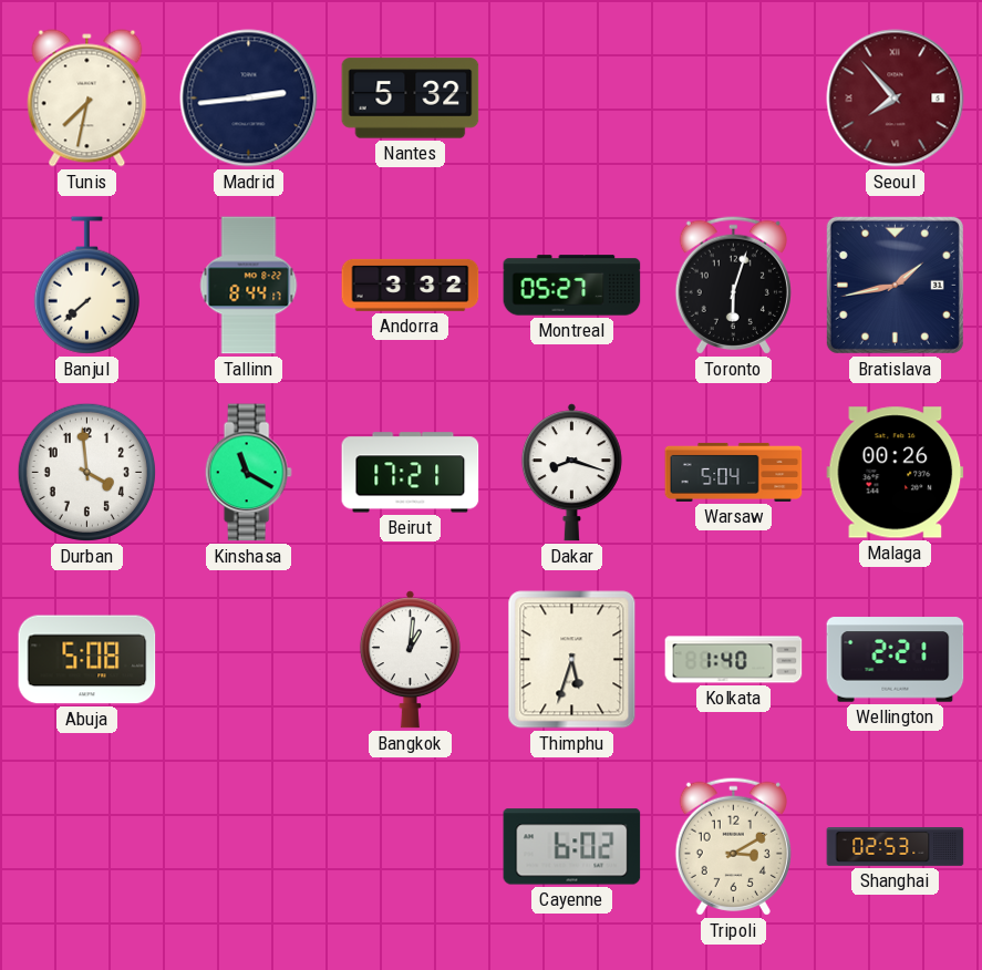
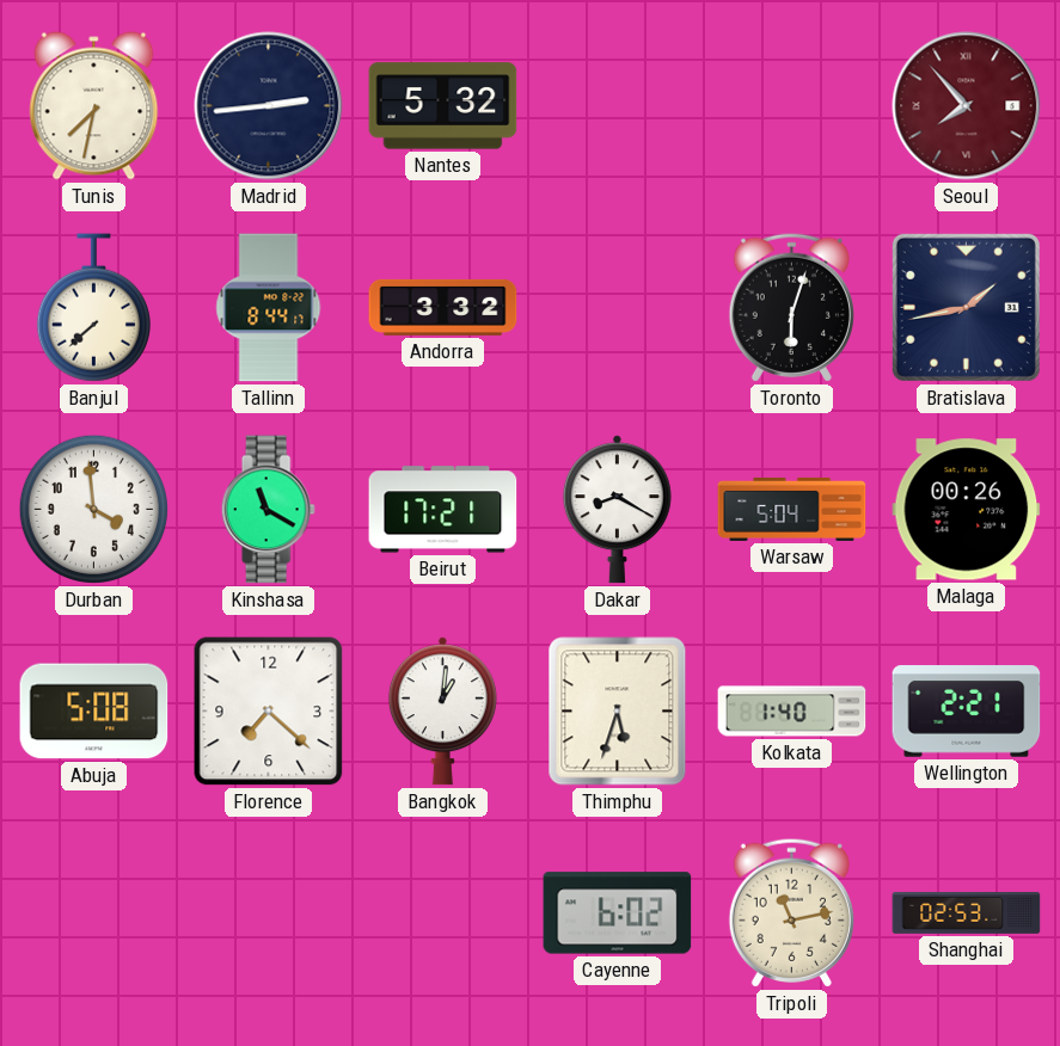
Montreal: 05:27 -> none (572, 286)
Dakar: 8:18 -> 8:20 (617, 510)
Florence: none -> 7:22 (269, 712)
Tripoli: 3:10 -> 11:13 (791, 912)
